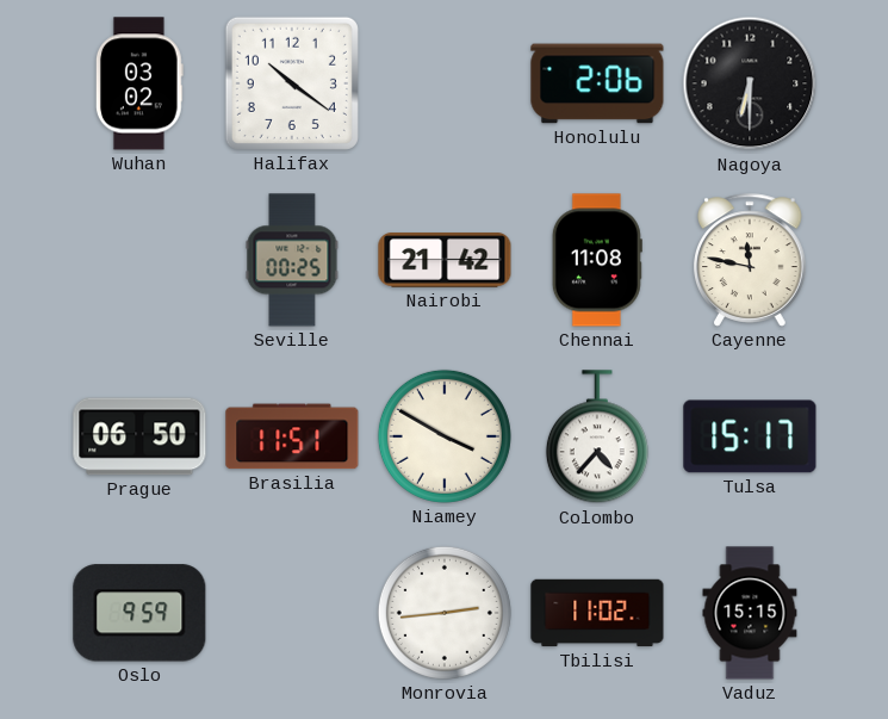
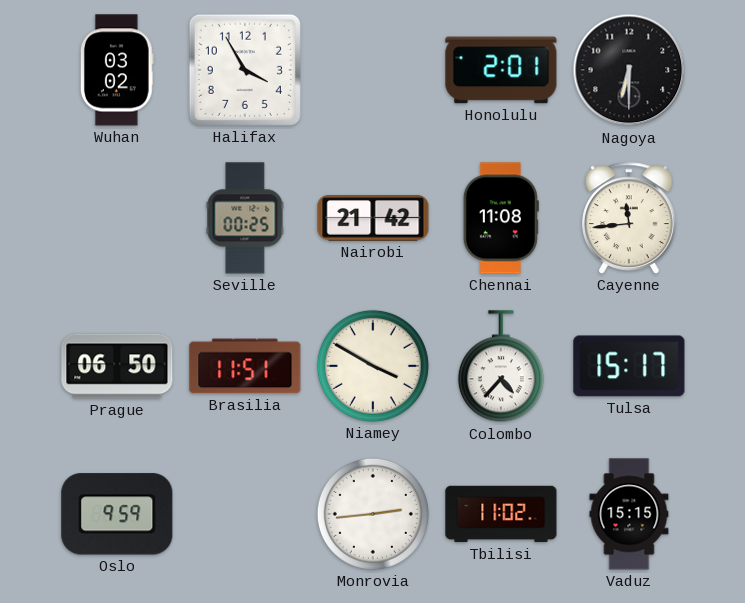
Halifax: 10:21 -> 3:55 (245, 70)
Honolulu: 2:06 -> 2:01 (501, 70)
Cayenne: 11:47 -> 11:44 (629, 218)
